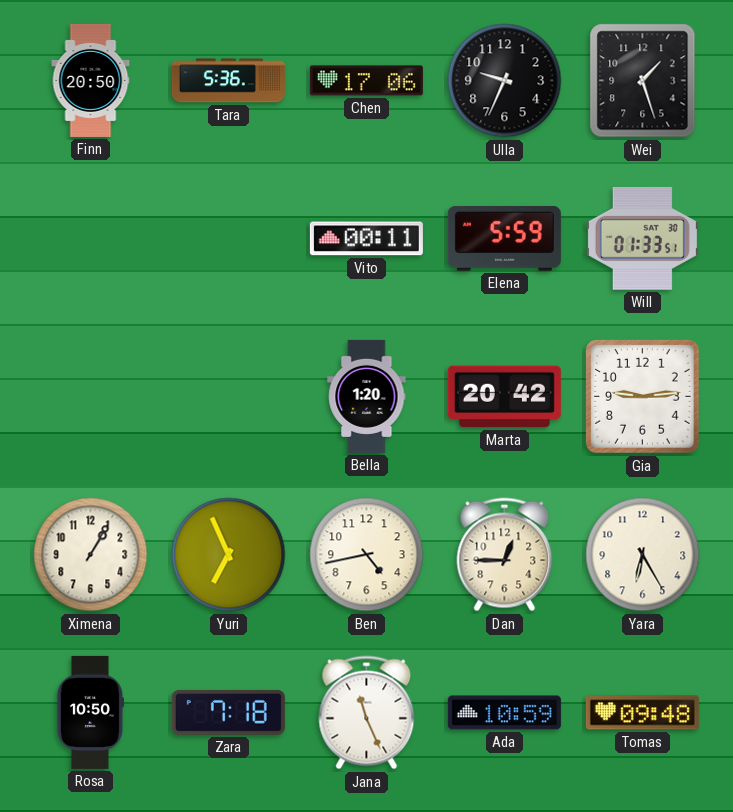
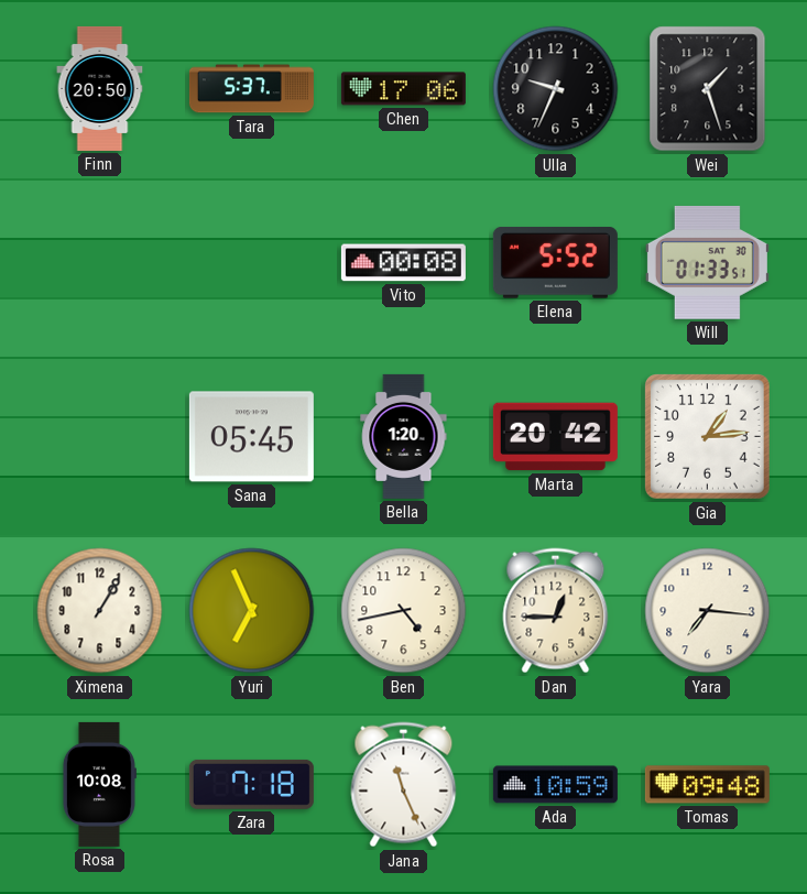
Tara: 5:36 -> 5:37 (251, 89)
Vito: 00:11 -> 00:08 (403, 263)
Elena: 5:59 -> 5:52 (555, 263)
Sana: none -> 05:45 (251, 437)
Gia: 9:14 -> 1:14 (708, 437)
Yara: 6:25 -> 7:16 (708, 611)
Rosa: 10:50 -> 10:08 (99, 784)
